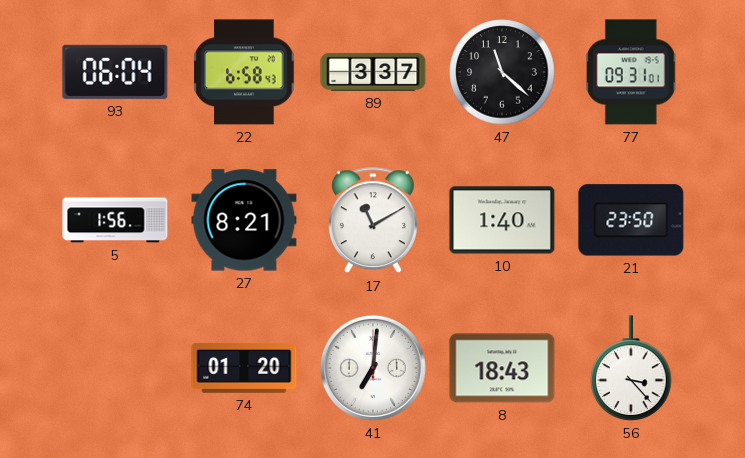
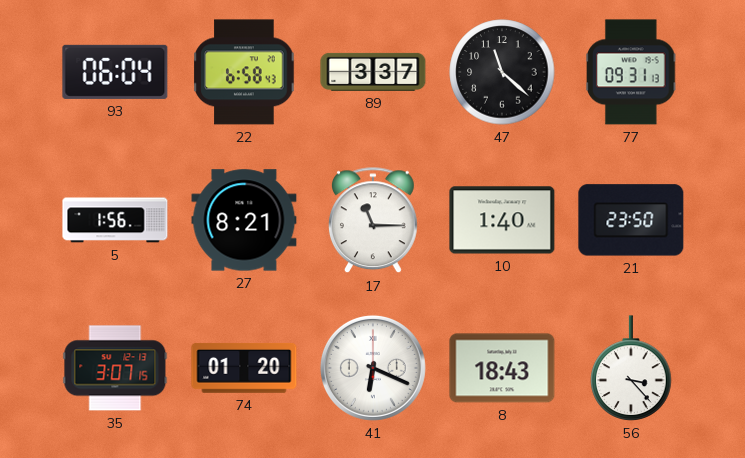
77: 09:31:01 -> 09:31:13 (631, 72)
17: 11:10 -> 11:15 (373, 221)
35: none -> 3:07 (115, 368)
41: 7:01 -> 6:19 (373, 368)
